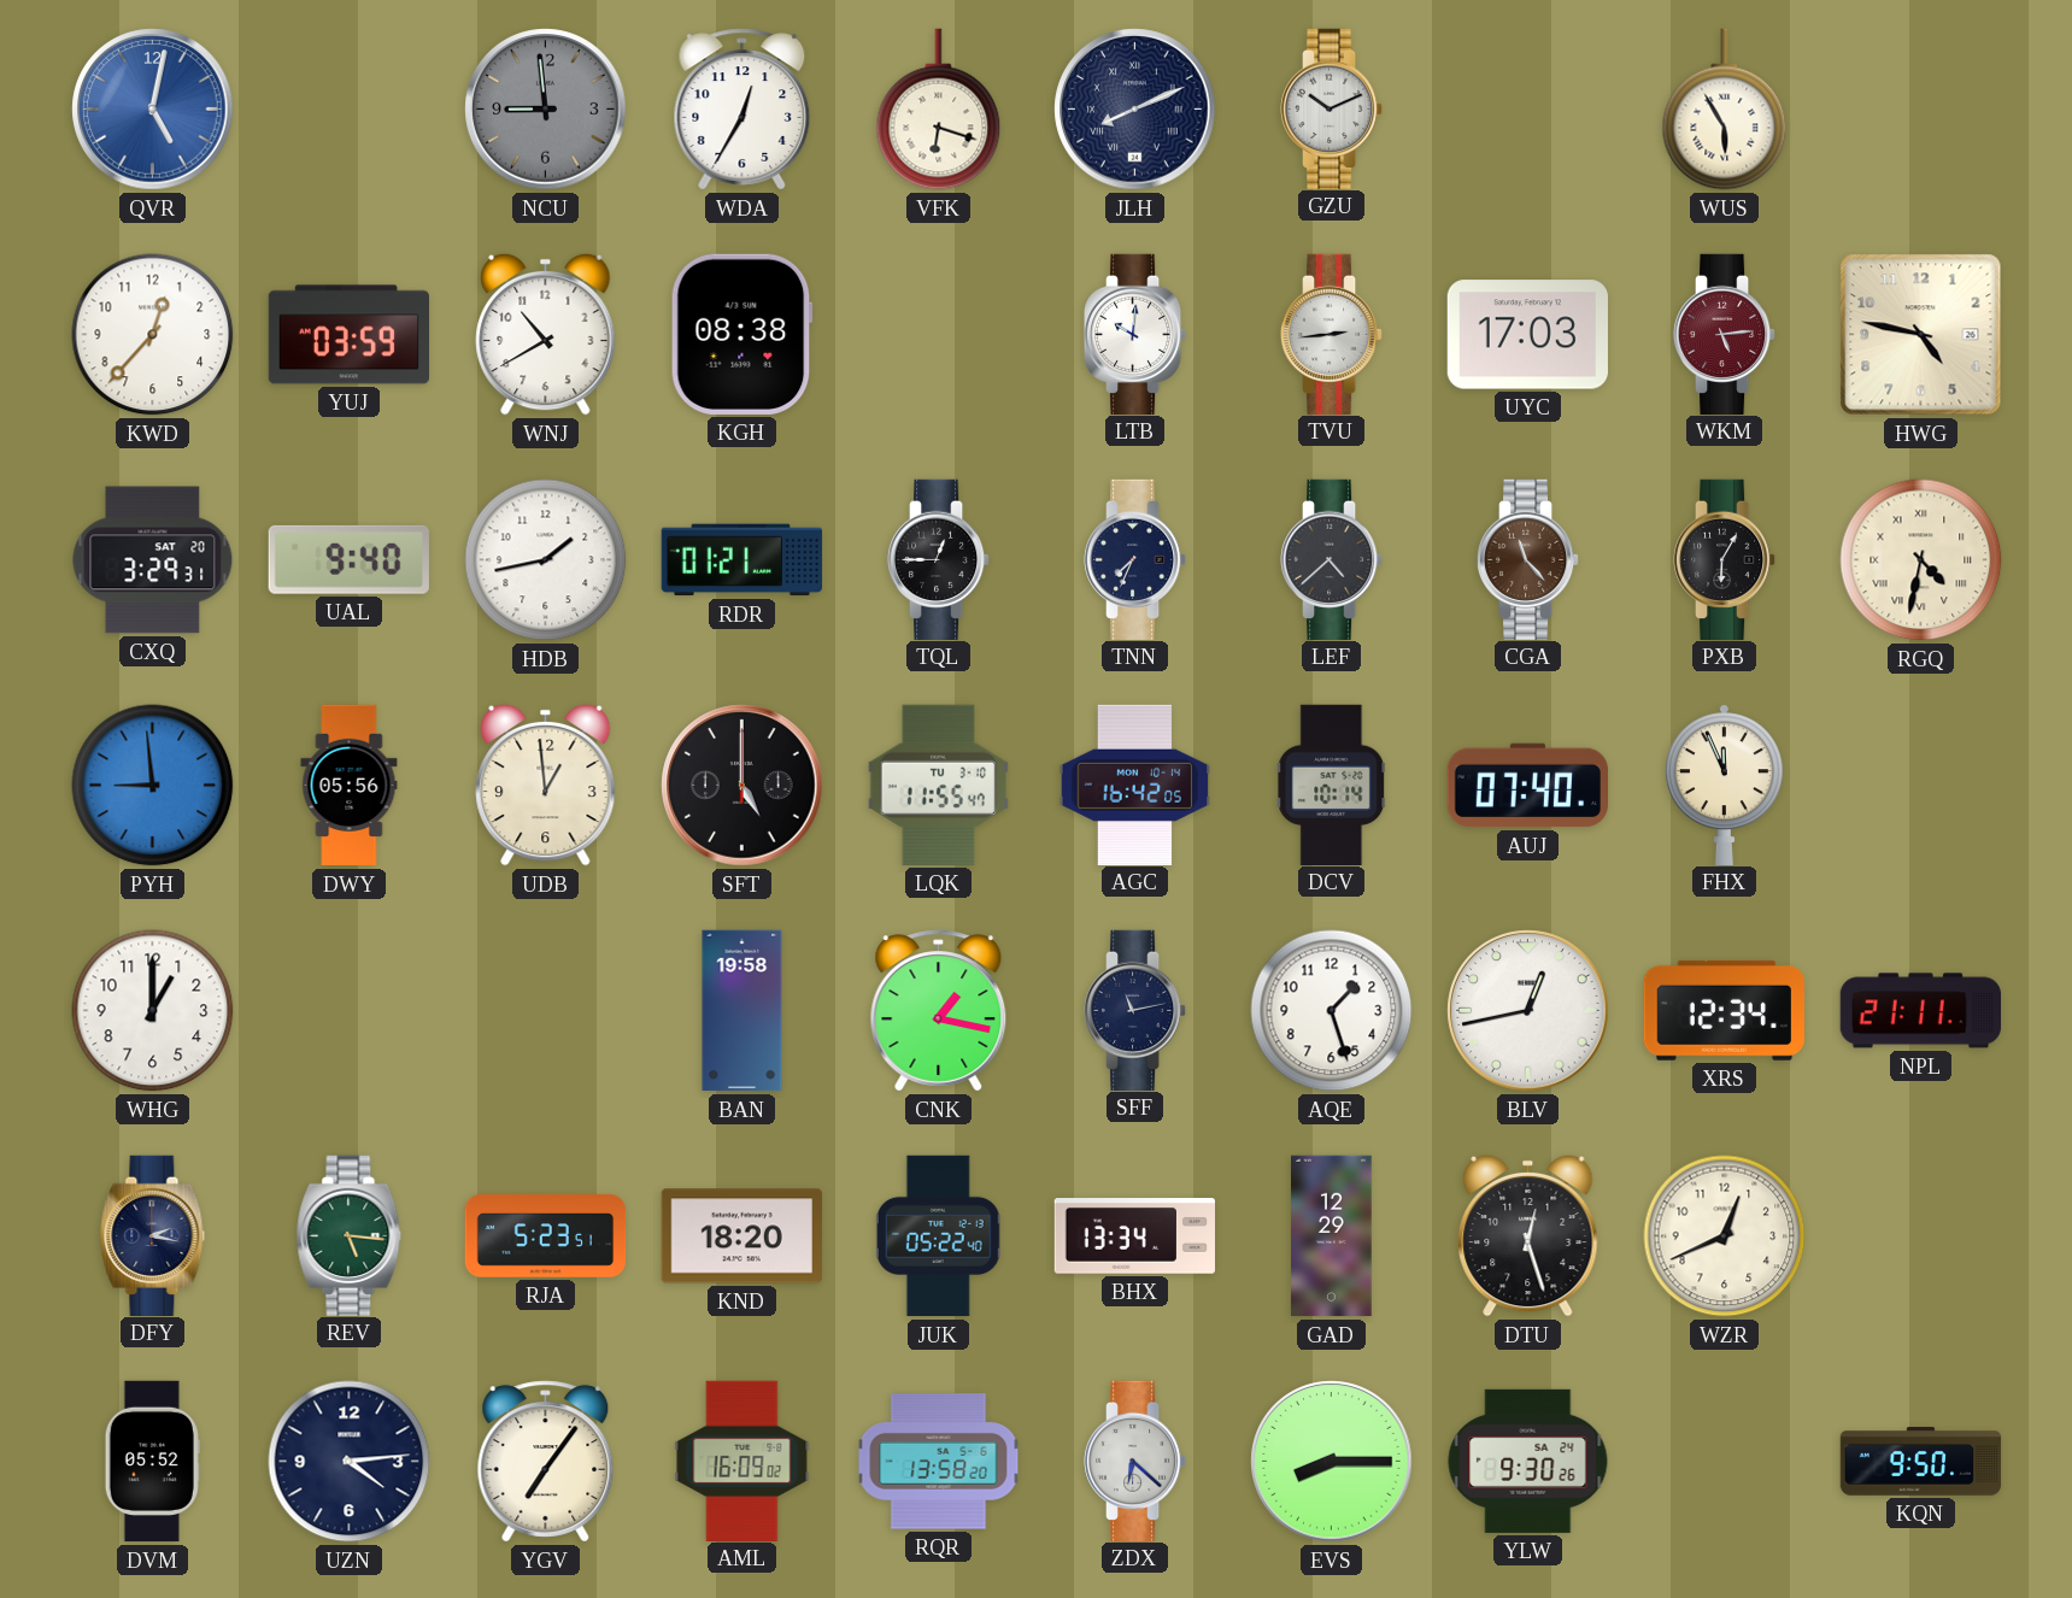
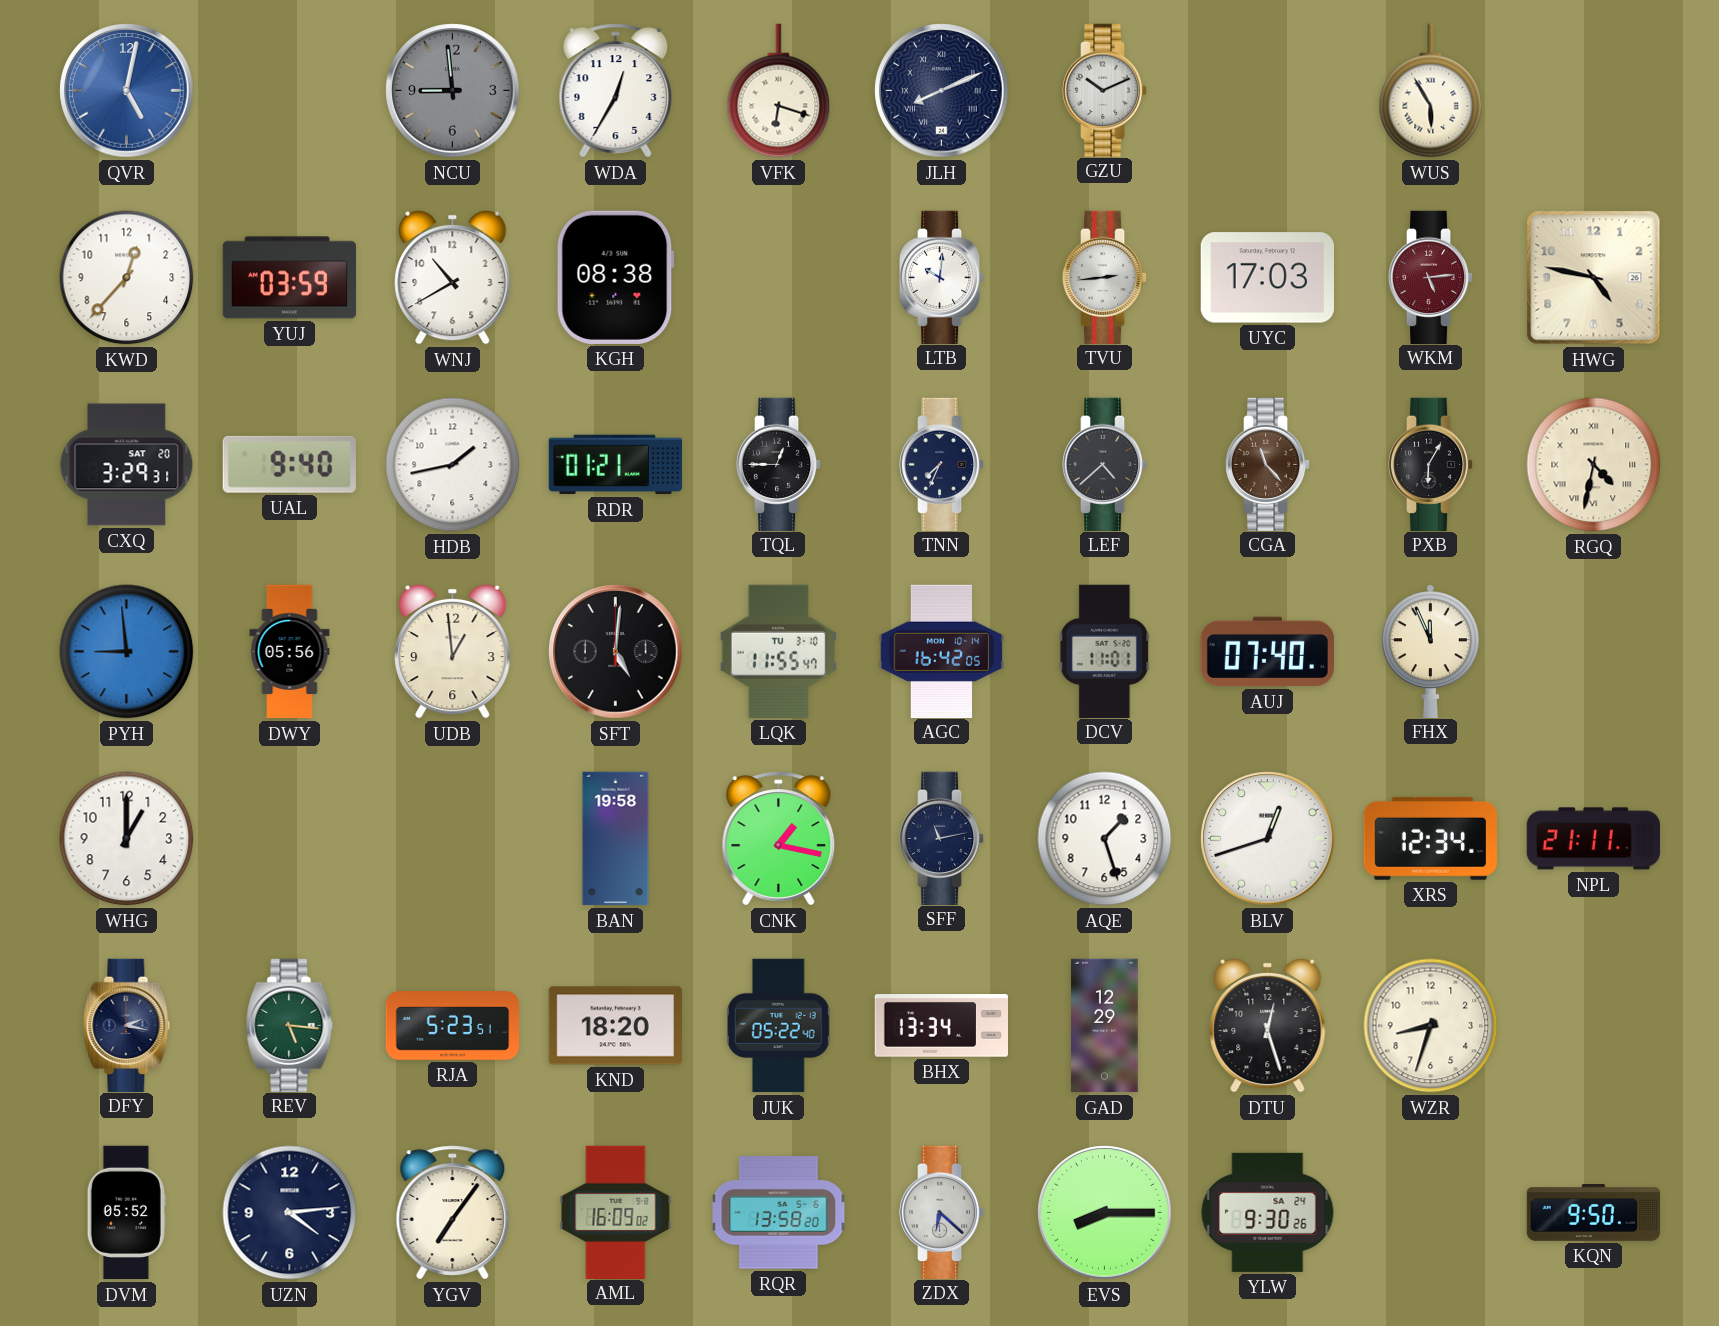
SFT: 5:00 -> 5:01 (616, 652)
DCV: 10:14 -> 11:01 (1105, 651)
BLV: 12:43 -> 12:42 (1268, 839)
WZR: 12:41 -> 8:33 (1431, 1026)
